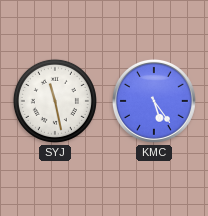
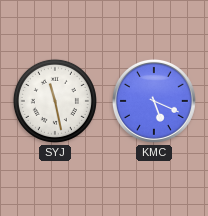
KMC: 5:24 -> 5:19 (154, 101)
